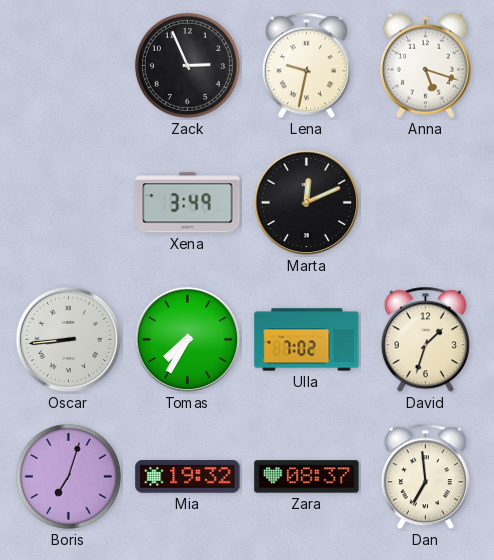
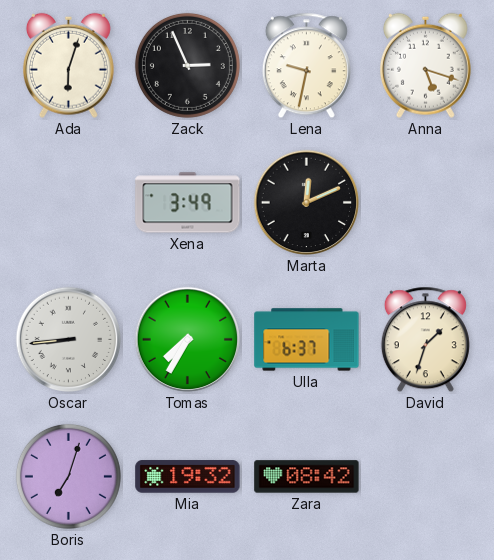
Ada: none -> 6:03 (68, 65)
Ulla: 7:02 -> 6:37 (307, 340)
Zara: 08:37 -> 08:42 (307, 477)
Dan: 6:59 -> none (425, 477)
